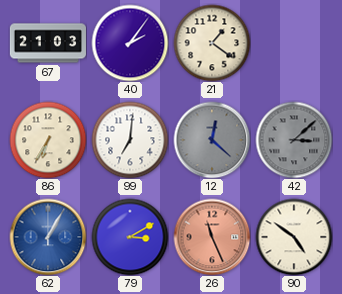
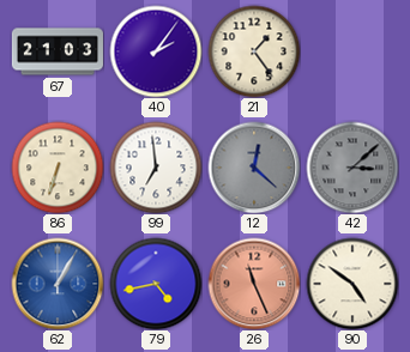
21: 1:21 -> 1:24 (254, 51)
86: 6:35 -> 6:33 (58, 168)
99: 7:01 -> 6:59 (156, 168)
79: 3:10 -> 4:43 (156, 284)
